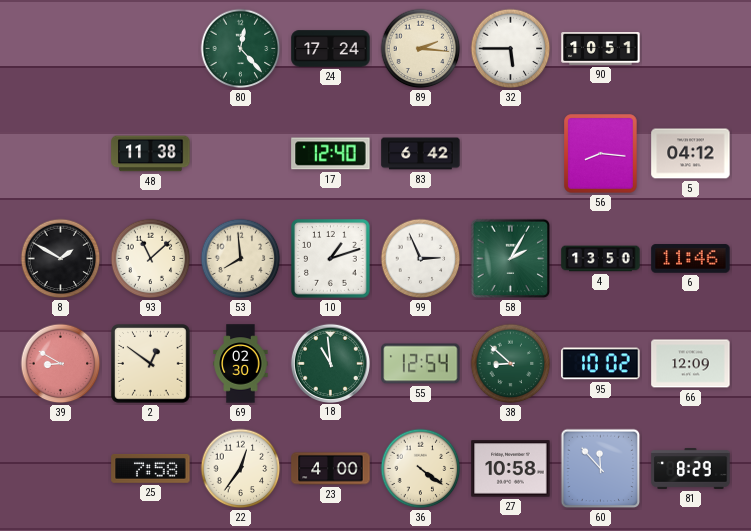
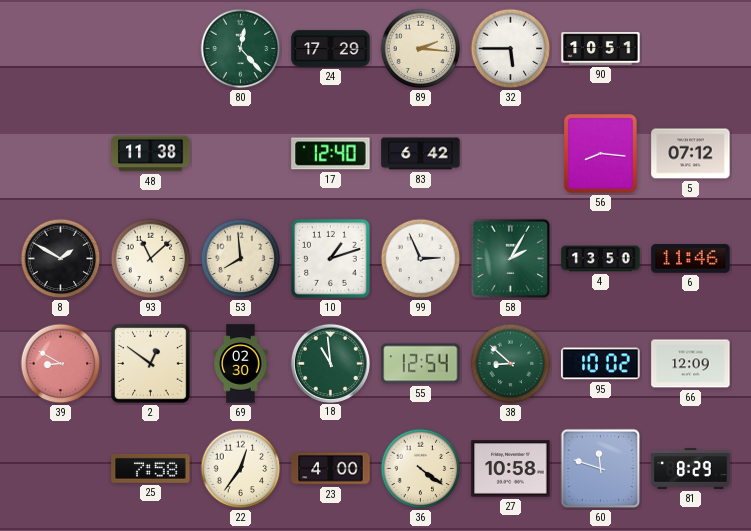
24: 17:24 -> 17:29 (331, 49)
5: 04:12 -> 07:12 (691, 154)
60: 11:53 -> 11:48 (601, 469)
